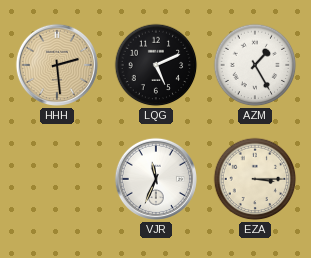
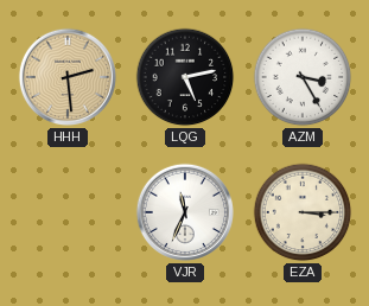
LQG: 5:11 -> 5:13 (185, 77)
AZM: 1:25 -> 3:25 (303, 77)
